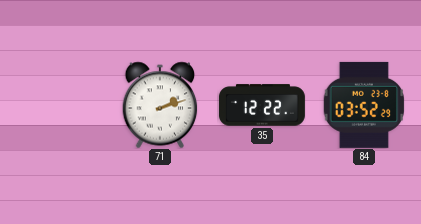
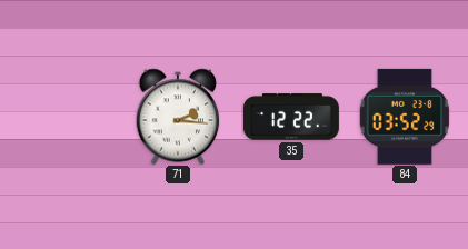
71: 2:12 -> 2:16 (178, 117)
